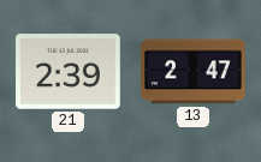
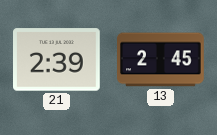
13: 2:47 -> 2:45 (161, 60)
